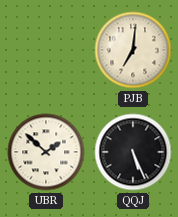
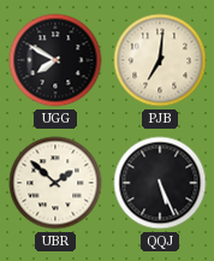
UGG: none -> 7:50 (55, 60)
